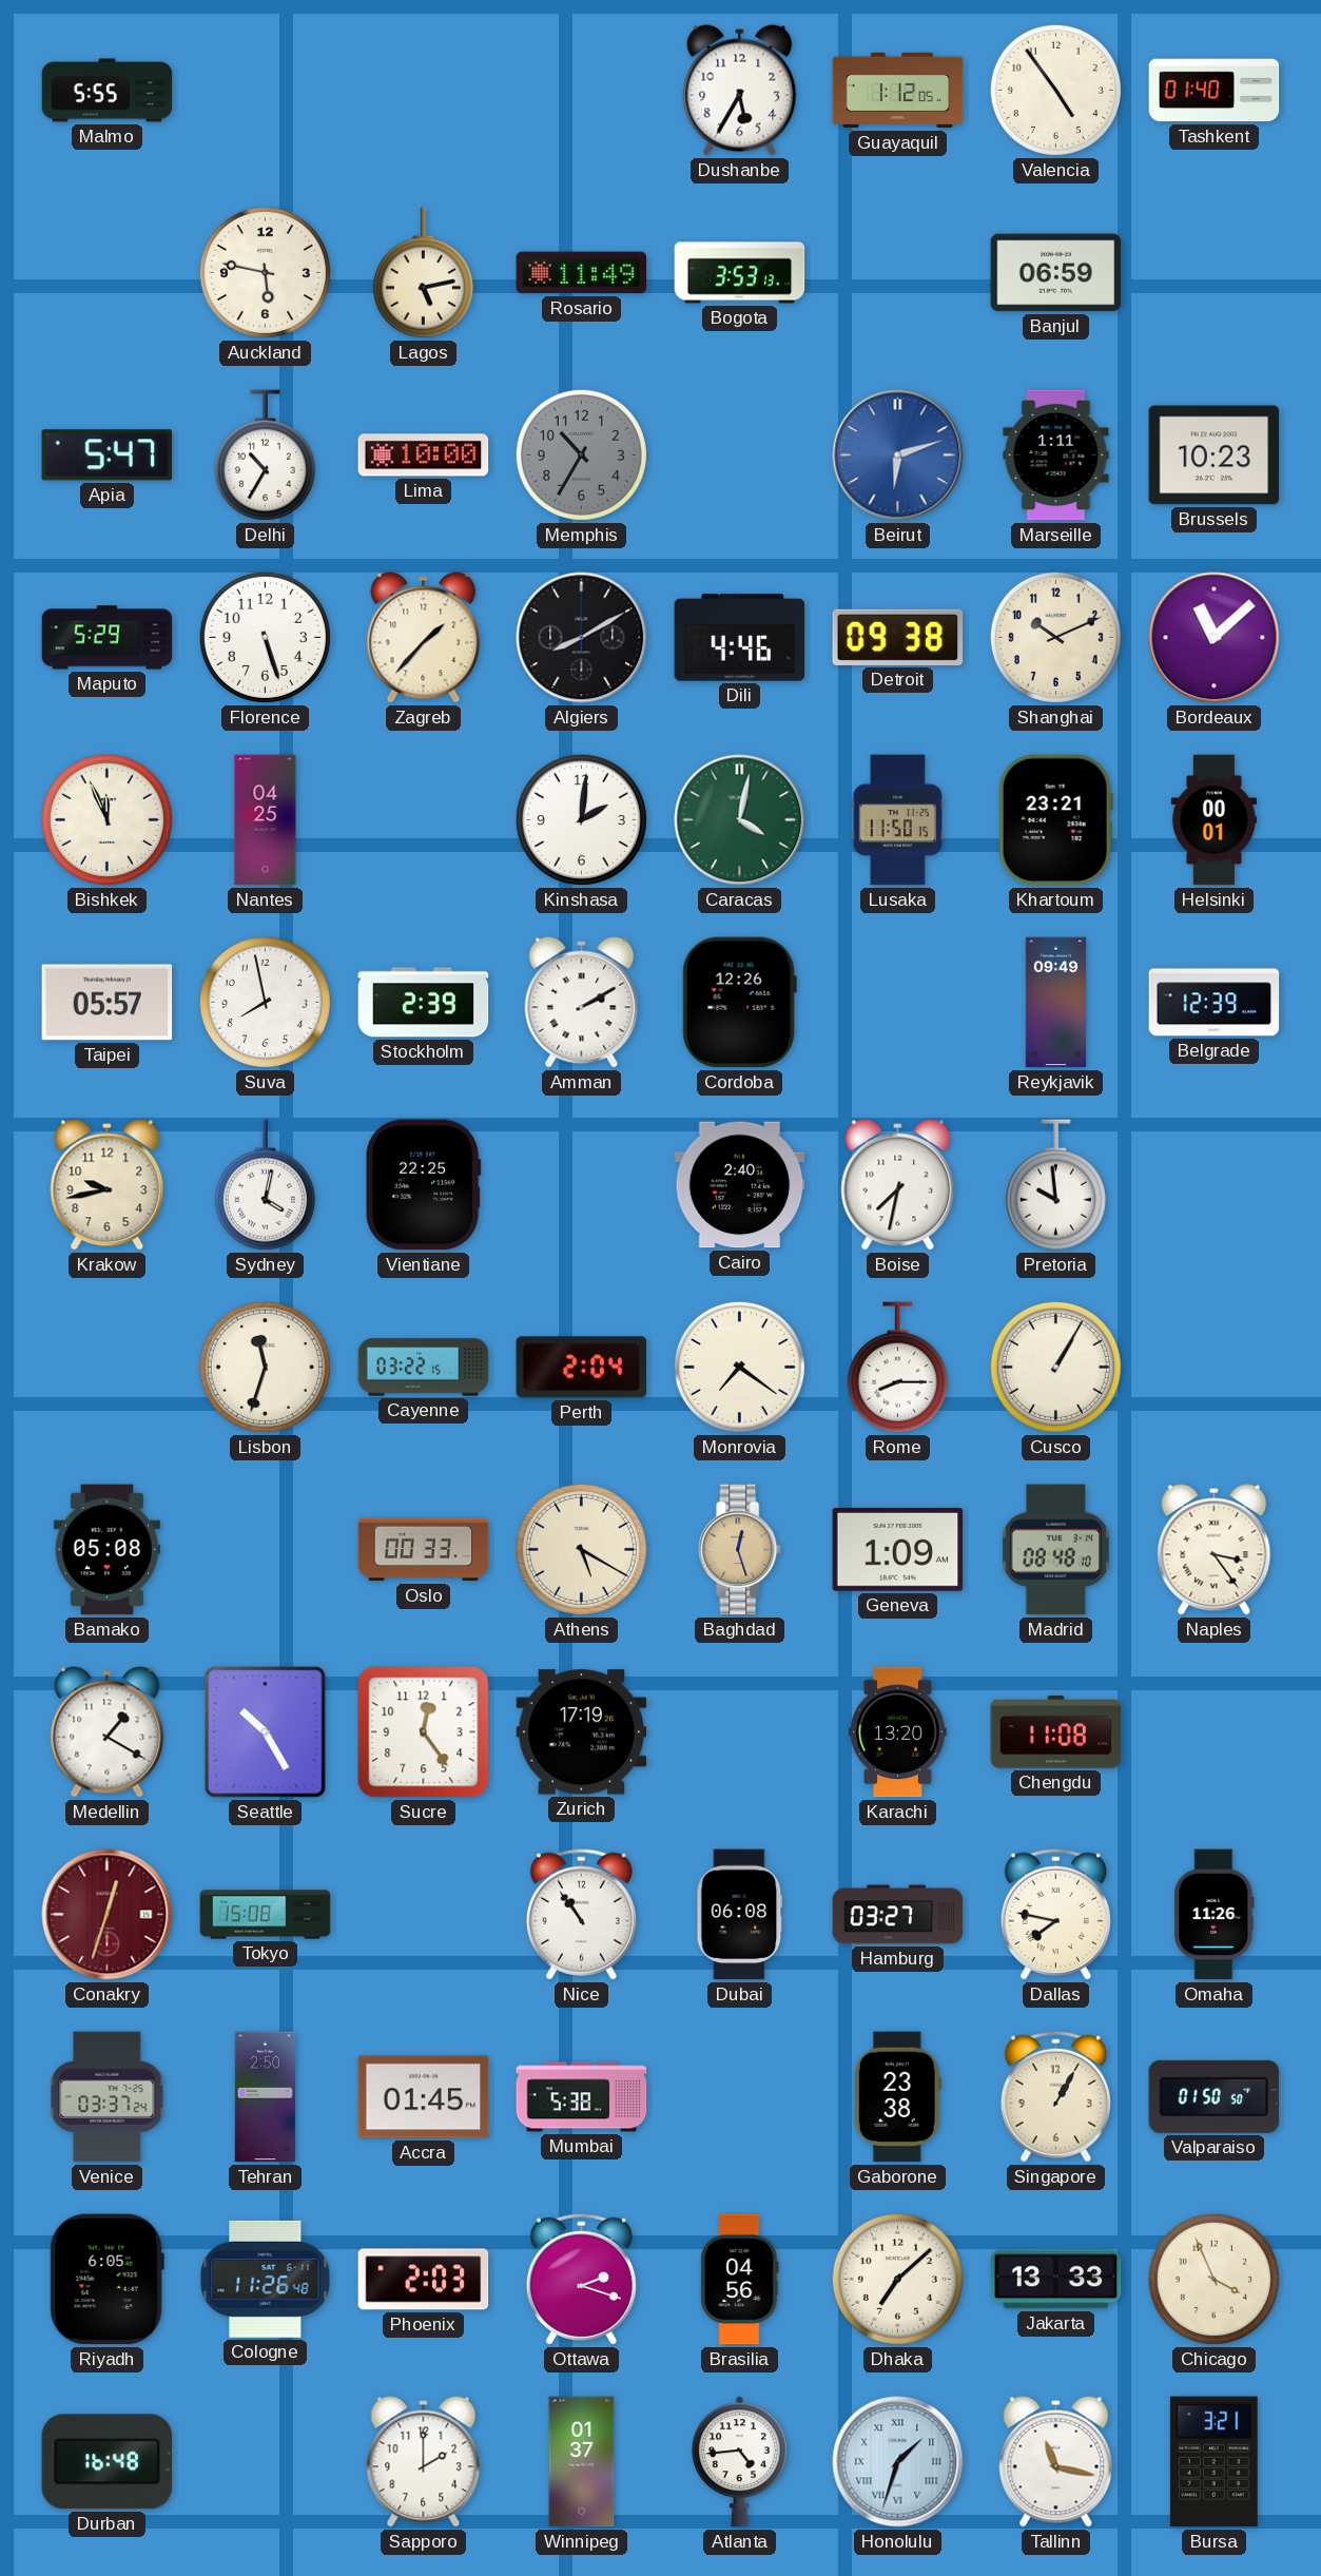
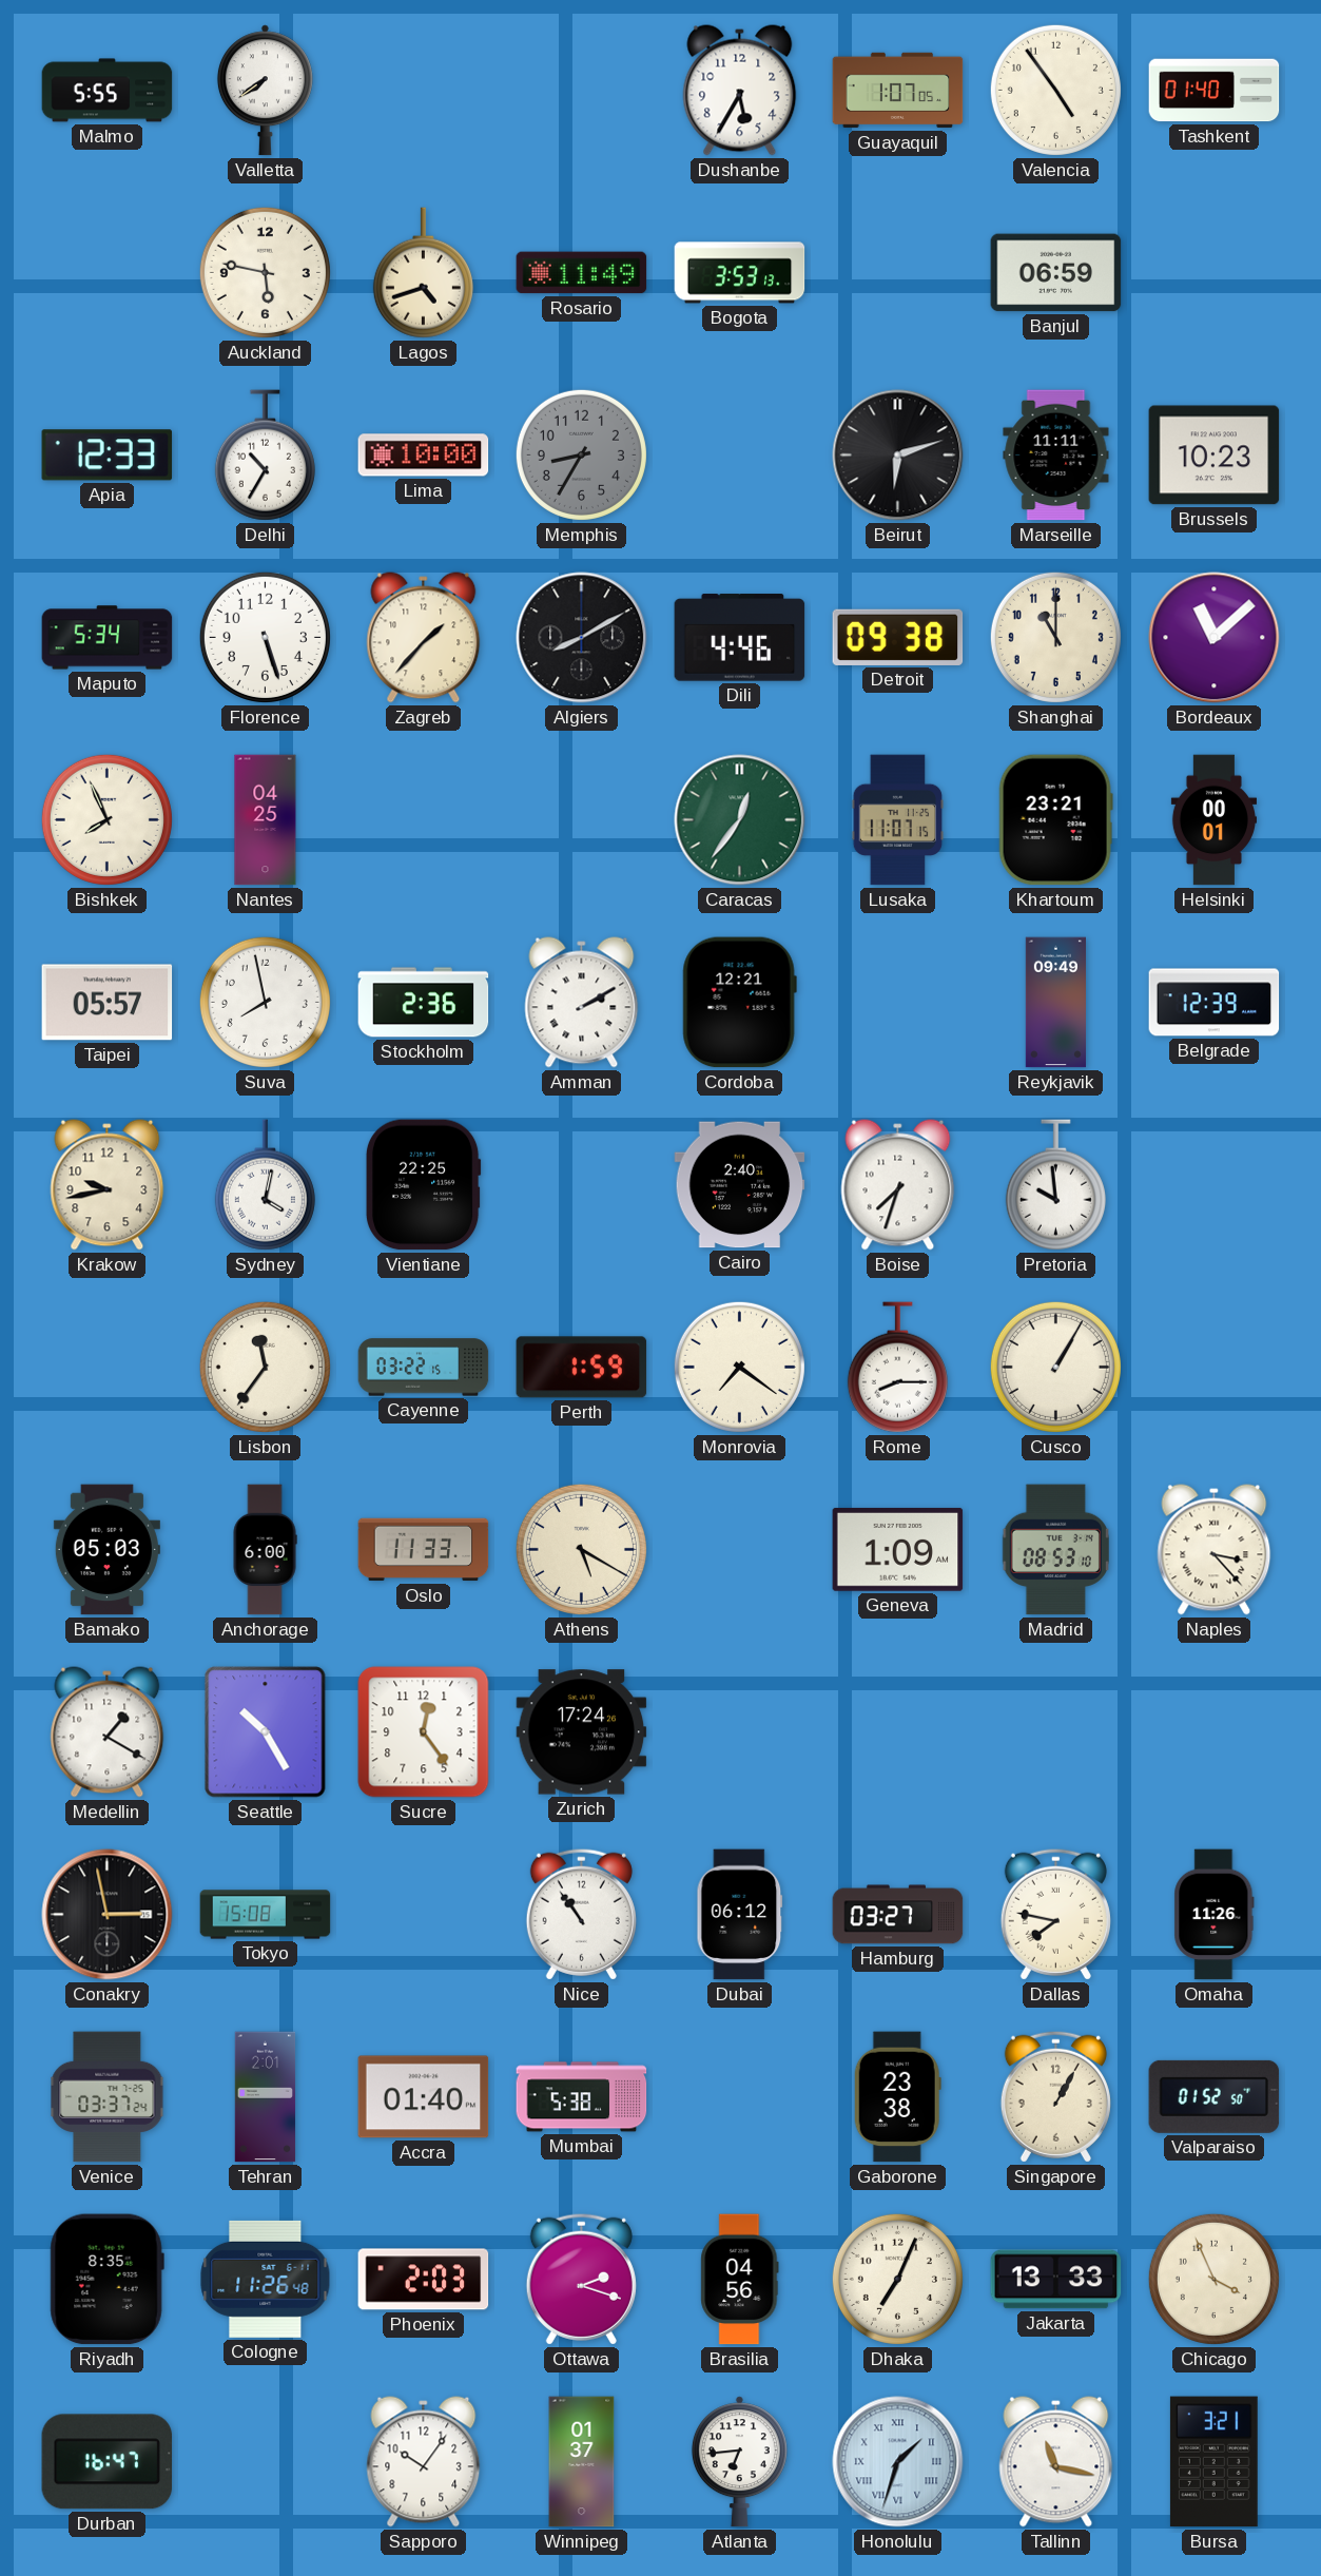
Valletta: none -> 7:39 (265, 91)
Guayaquil: 1:12 -> 1:07 (898, 91)
Lagos: 5:13 -> 4:42 (423, 273)
Apia: 5:47 -> 12:33 (108, 456)
Memphis: 10:35 -> 8:35 (581, 454)
Beirut dial: blue -> black (898, 456)
Marseille: 1:11 -> 11:11 (1056, 456)
Maputo: 5:29 -> 5:34 (108, 638)
Shanghai: 10:11 -> 11:00 (1055, 637)
Bishkek: 11:56 -> 7:56 (106, 819)
Kinshasa: 2:01 -> none (581, 819)
Caracas: 4:02 -> 12:36 (740, 820)
Lusaka: 11:50 -> 11:07 (898, 820)
Stockholm: 2:39 -> 2:36 (424, 1003)
Cordoba: 12:26 -> 12:21 (739, 1003)
Boise: 7:32 -> 7:33 (898, 1185)
Lisbon: 11:33 -> 11:36 (265, 1367)
Perth: 2:04 -> 1:59 (582, 1368)
Bamako: 05:08 -> 05:03 (106, 1550)
Anchorage: none -> 6:00 (265, 1550)
Oslo: 00:33 -> 11:33 (424, 1550)
Baghdad: 12:27 -> none (740, 1550)
Madrid: 08:48 -> 08:53 (1055, 1550)
Naples: 3:24 -> 3:23 (1215, 1550)
Zurich: 17:19 -> 17:24 (582, 1732)
Karachi: 13:20 -> none (898, 1732)
Chengdu: 11:08 -> none (1056, 1731)
Conakry: 12:33 -> 2:58 (108, 1915)
Conakry dial: burgundy -> black (108, 1915)
Dubai: 06:08 -> 06:12 (740, 1915)
Tehran: 2:50 -> 2:01 (266, 2097)
Accra: 01:45 -> 01:40 (424, 2097)
Valparaiso: 01:50 -> 01:52 (1215, 2096)
Riyadh: 6:05 -> 8:35 (106, 2280)
Dhaka: 7:08 -> 7:04 (897, 2279)
Durban: 16:48 -> 16:47 (108, 2462)
Sapporo: 2:00 -> 10:06 (424, 2462)
Atlanta: 4:44 -> 6:44 (739, 2462)
